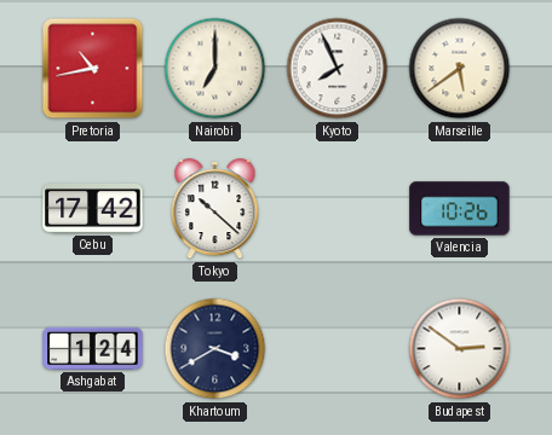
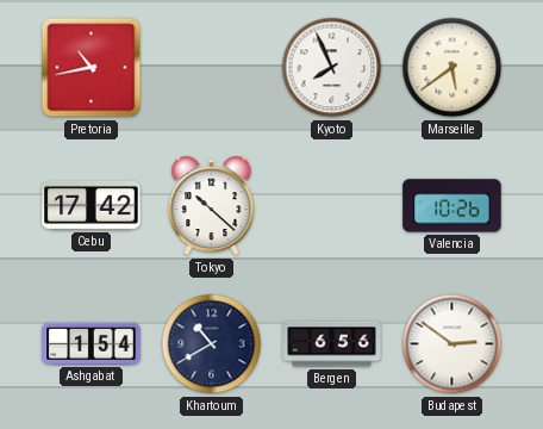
Nairobi: 7:00 -> none (215, 69)
Ashgabat: 1:24 -> 1:54 (92, 343)
Khartoum: 3:40 -> 10:40 (212, 344)
Bergen: none -> 6:56 (332, 344)
